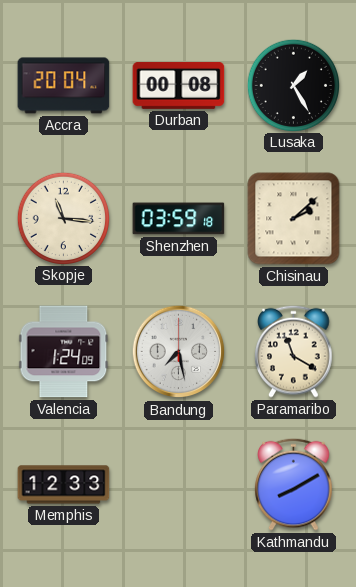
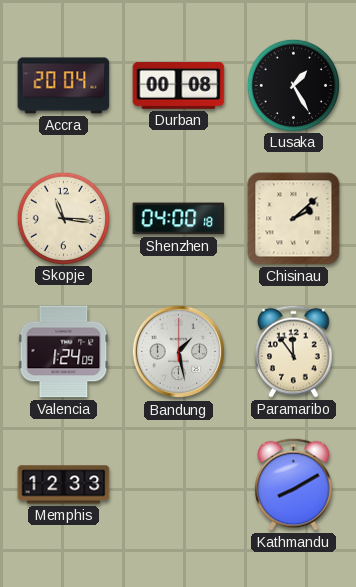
Shenzhen: 03:59 -> 04:00 (179, 219)
Bandung: 7:28 -> 1:28 (179, 352)
Paramaribo: 11:20 -> 11:54 (294, 351)
